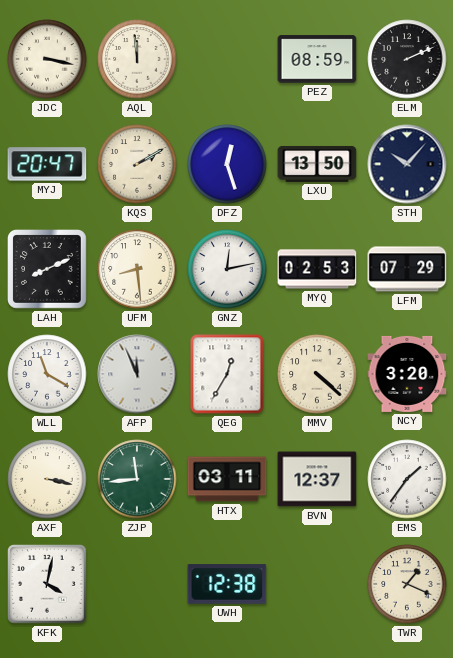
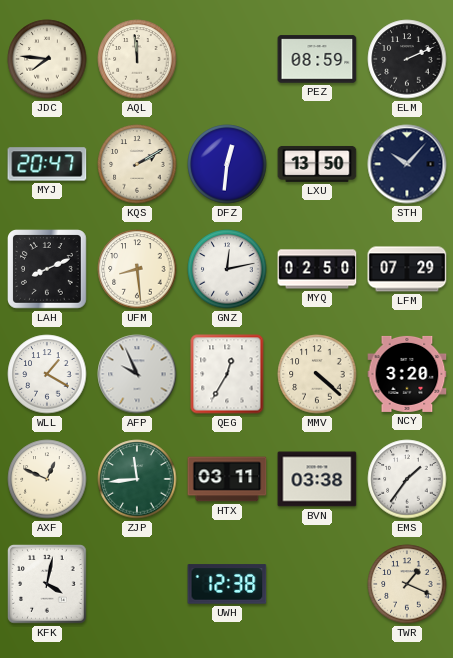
JDC: 3:17 -> 7:46 (47, 59)
DFZ: 12:27 -> 12:31 (227, 164)
MYQ: 02:53 -> 02:50 (317, 269)
WLL: 11:20 -> 1:20 (47, 374)
AFP: 11:56 -> 9:56 (137, 374)
AXF: 3:17 -> 12:49 (47, 479)
BVN: 12:37 -> 03:38 (317, 479)
